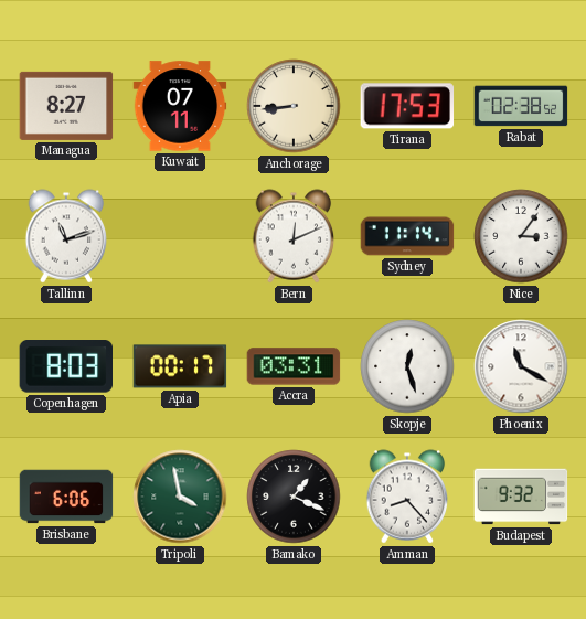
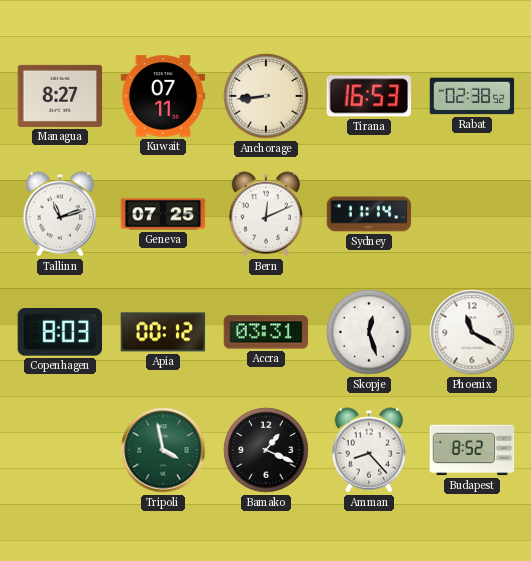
Tirana: 17:53 -> 16:53 (369, 96)
Geneva: none -> 07:25 (163, 214)
Nice: 3:06 -> none (521, 236)
Apia: 00:17 -> 00:12 (163, 332)
Brisbane: 6:06 -> none (66, 497)
Budapest: 9:32 -> 8:52 (472, 450)
